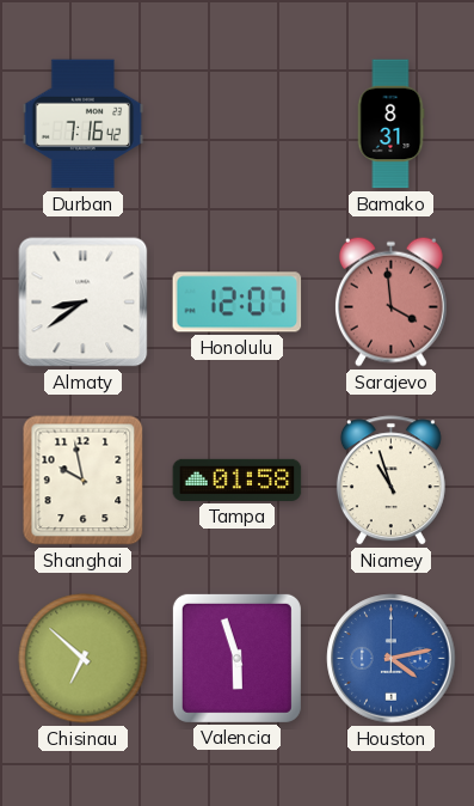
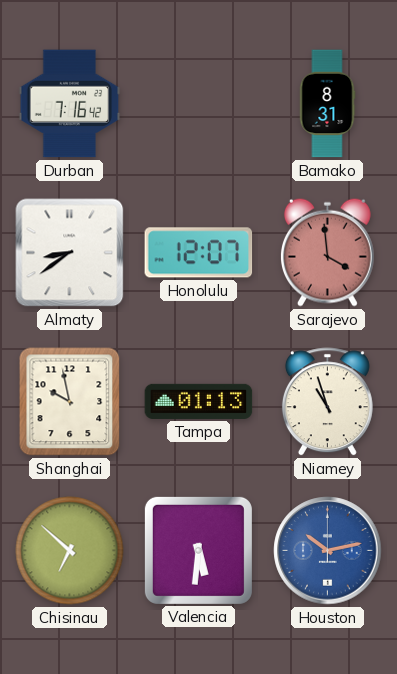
Tampa: 01:58 -> 01:13 (199, 401)
Valencia: 5:57 -> 5:31 (198, 550)
Houston: 4:13 -> 10:13 (328, 551)
